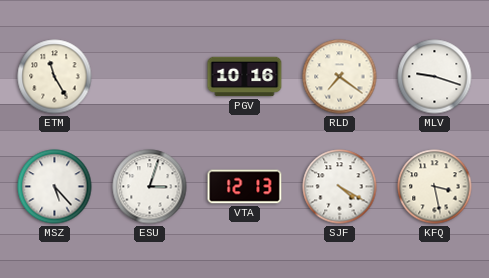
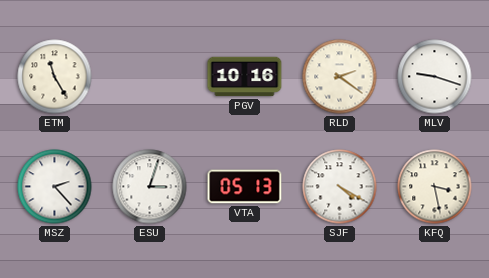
RLD: 7:21 -> 2:21 (340, 77)
MSZ: 5:23 -> 2:23 (55, 187)
VTA: 12:13 -> 05:13 (245, 187)
